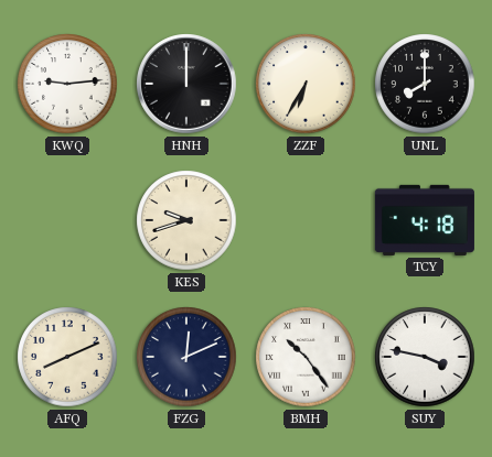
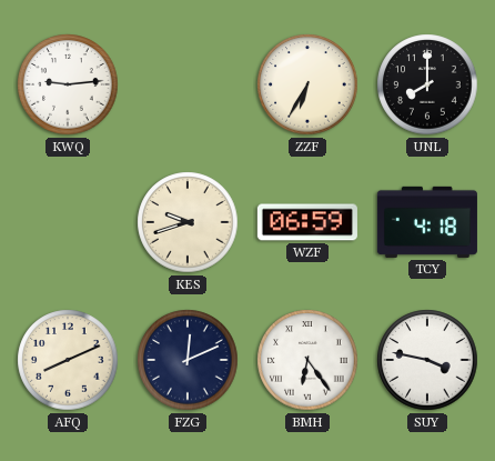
HNH: 12:00 -> none (186, 84)
WZF: none -> 06:59 (307, 222)
BMH: 10:24 -> 6:24 (307, 360)
